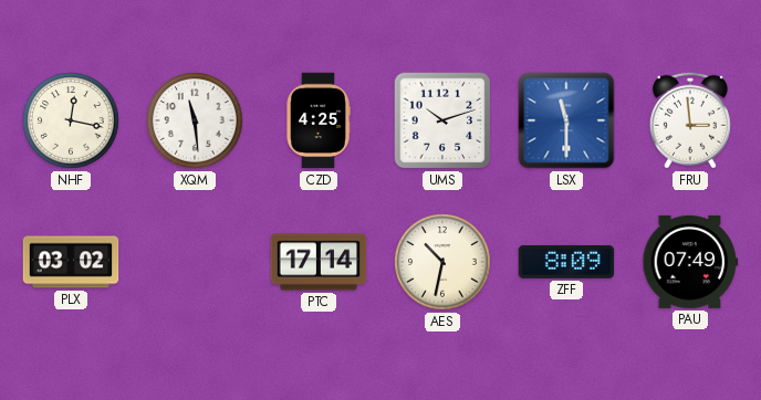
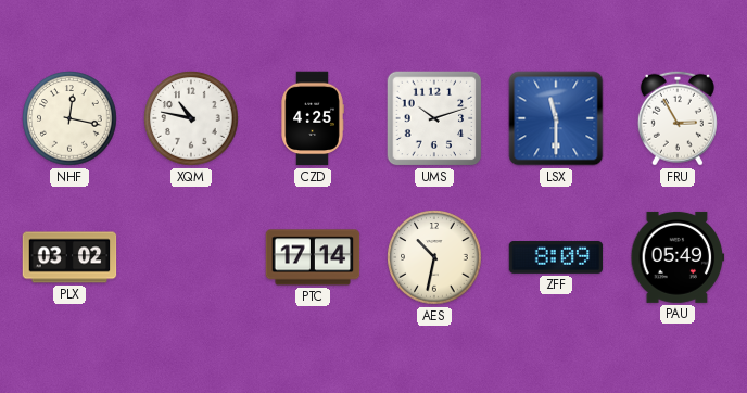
XQM: 11:29 -> 10:47 (191, 118)
FRU: 2:59 -> 2:55 (678, 118)
PAU: 07:49 -> 05:49 (678, 257)
